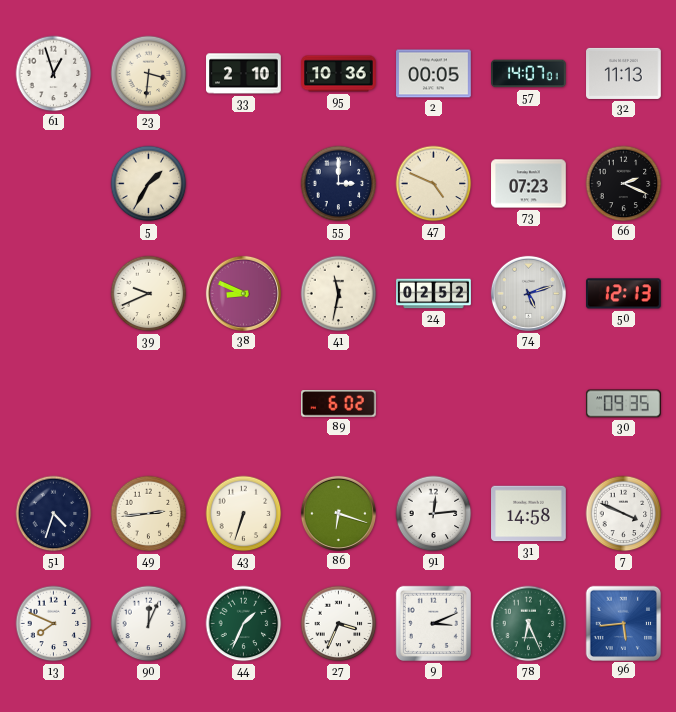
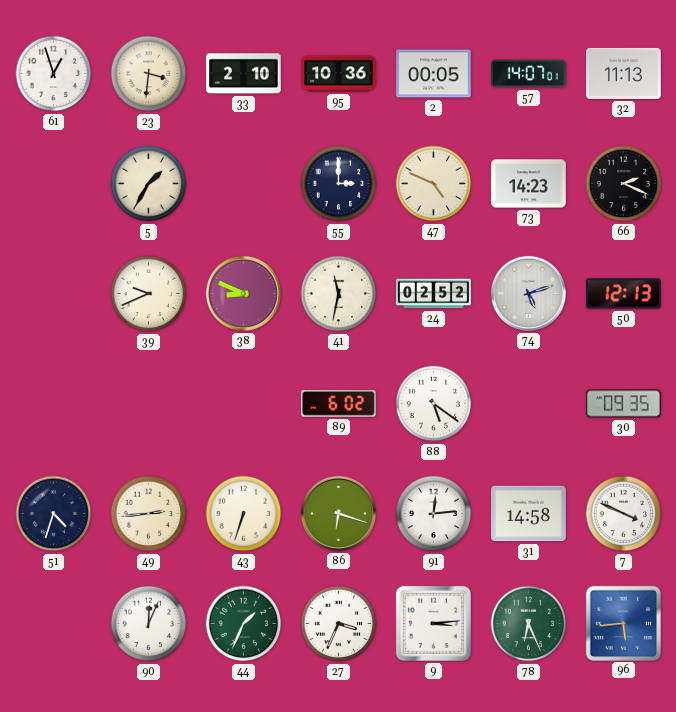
73: 07:23 -> 14:23 (529, 184)
88: none -> 5:21 (434, 404)
13: 7:49 -> none (54, 624)
9: 3:11 -> 3:14 (433, 623)
